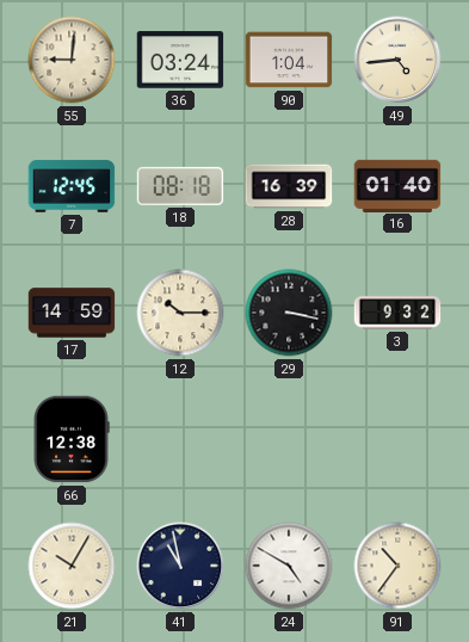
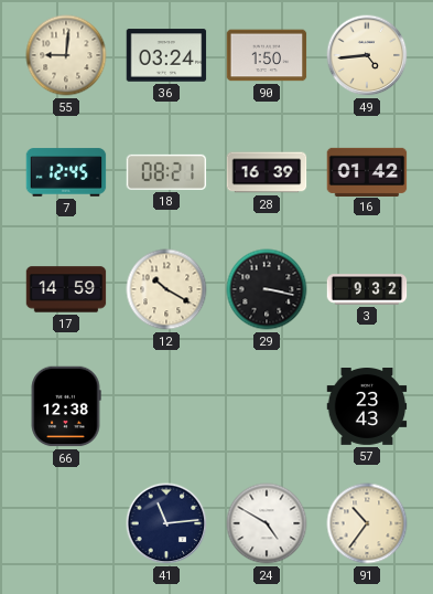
90: 1:04 -> 1:50 (267, 55)
18: 08:18 -> 08:21 (166, 172)
16: 01:40 -> 01:42 (367, 171)
12: 10:15 -> 10:20 (166, 289)
57: none -> 23:43 (367, 407)
21: 10:05 -> none (72, 566)
41: 10:58 -> 11:14 (166, 523)
